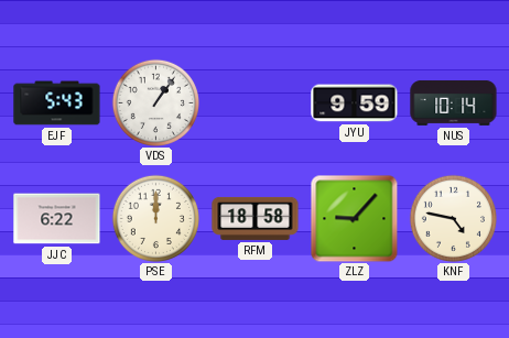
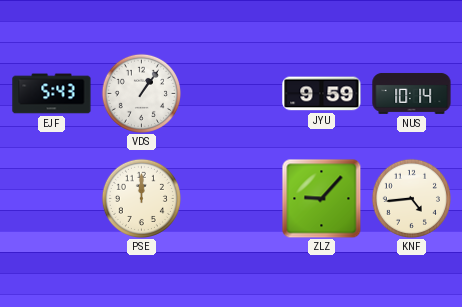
JJC: 6:22 -> none (57, 219)
RFM: 18:58 -> none (256, 218)
KNF: 4:47 -> 4:44 (411, 198)
